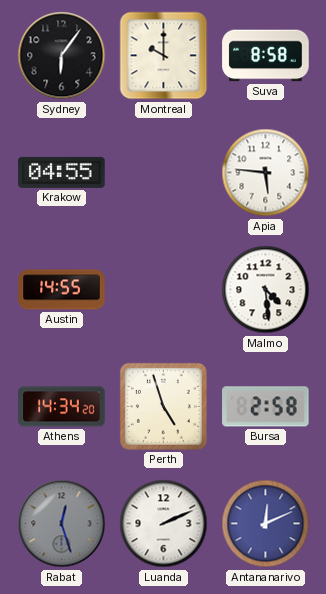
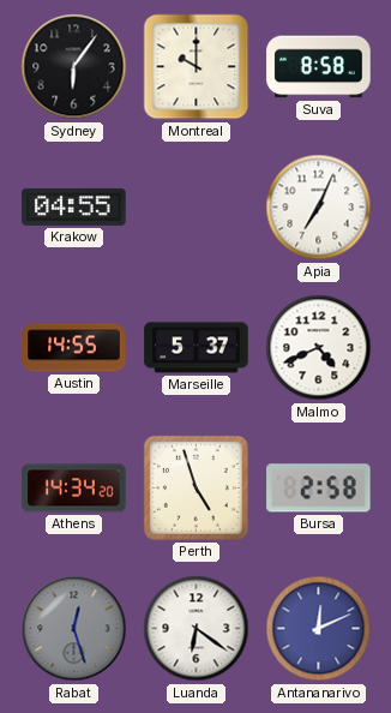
Apia: 5:46 -> 7:04 (319, 208)
Marseille: none -> 5:37 (197, 348)
Malmo: 4:29 -> 4:41 (319, 348)
Luanda: 2:11 -> 6:21 (197, 629)
